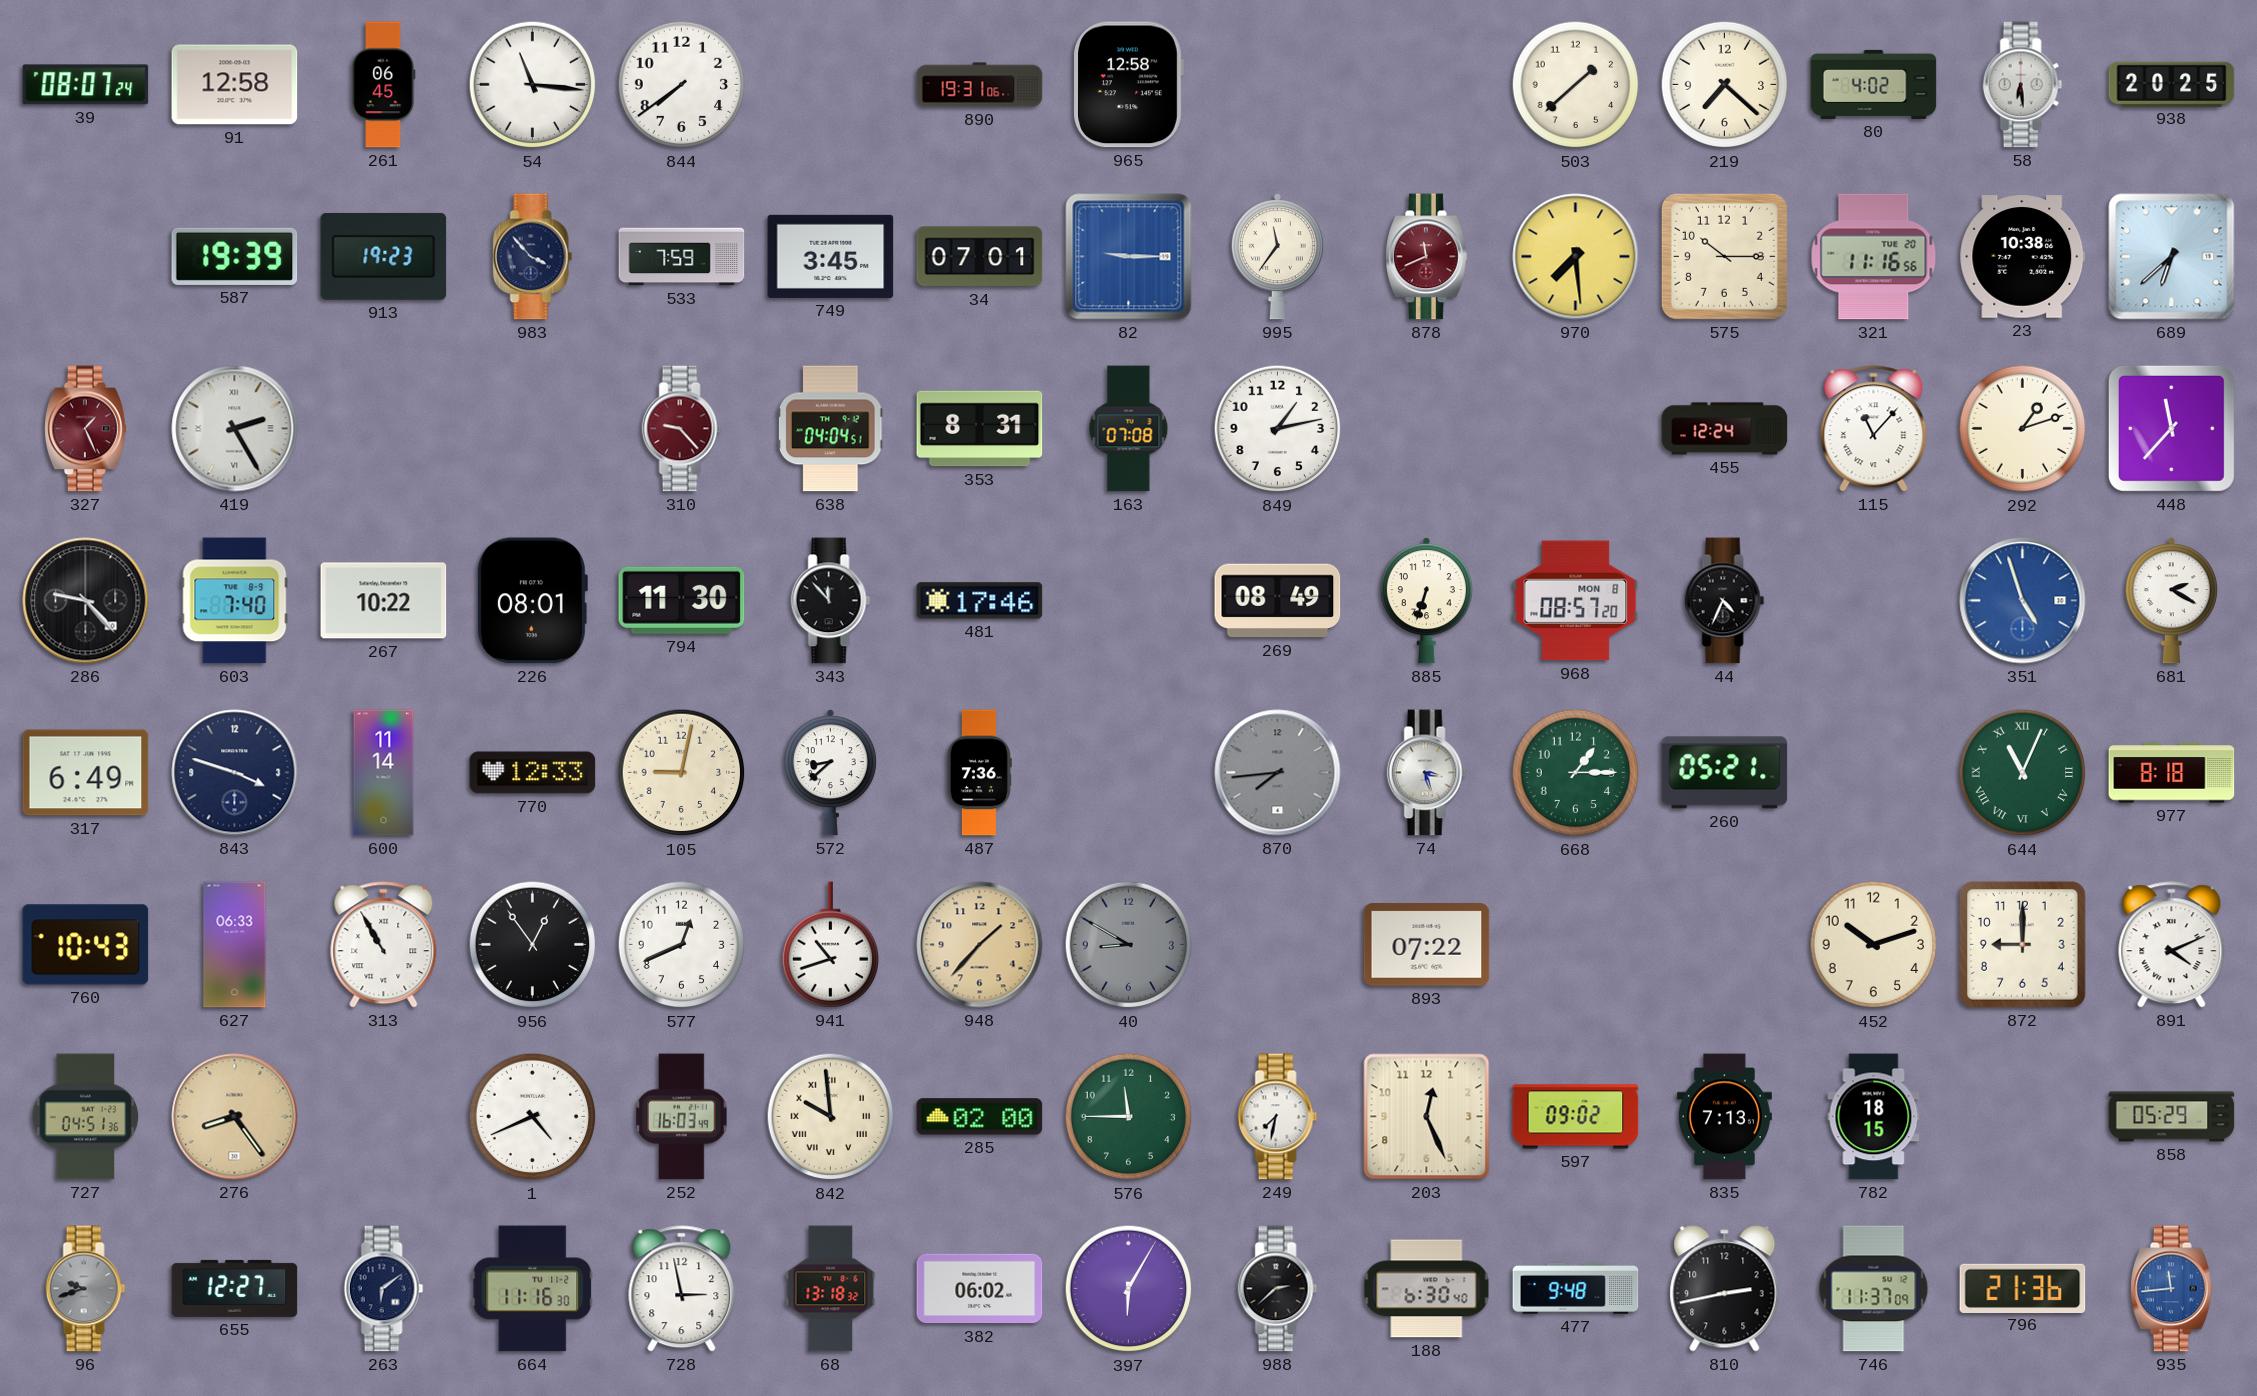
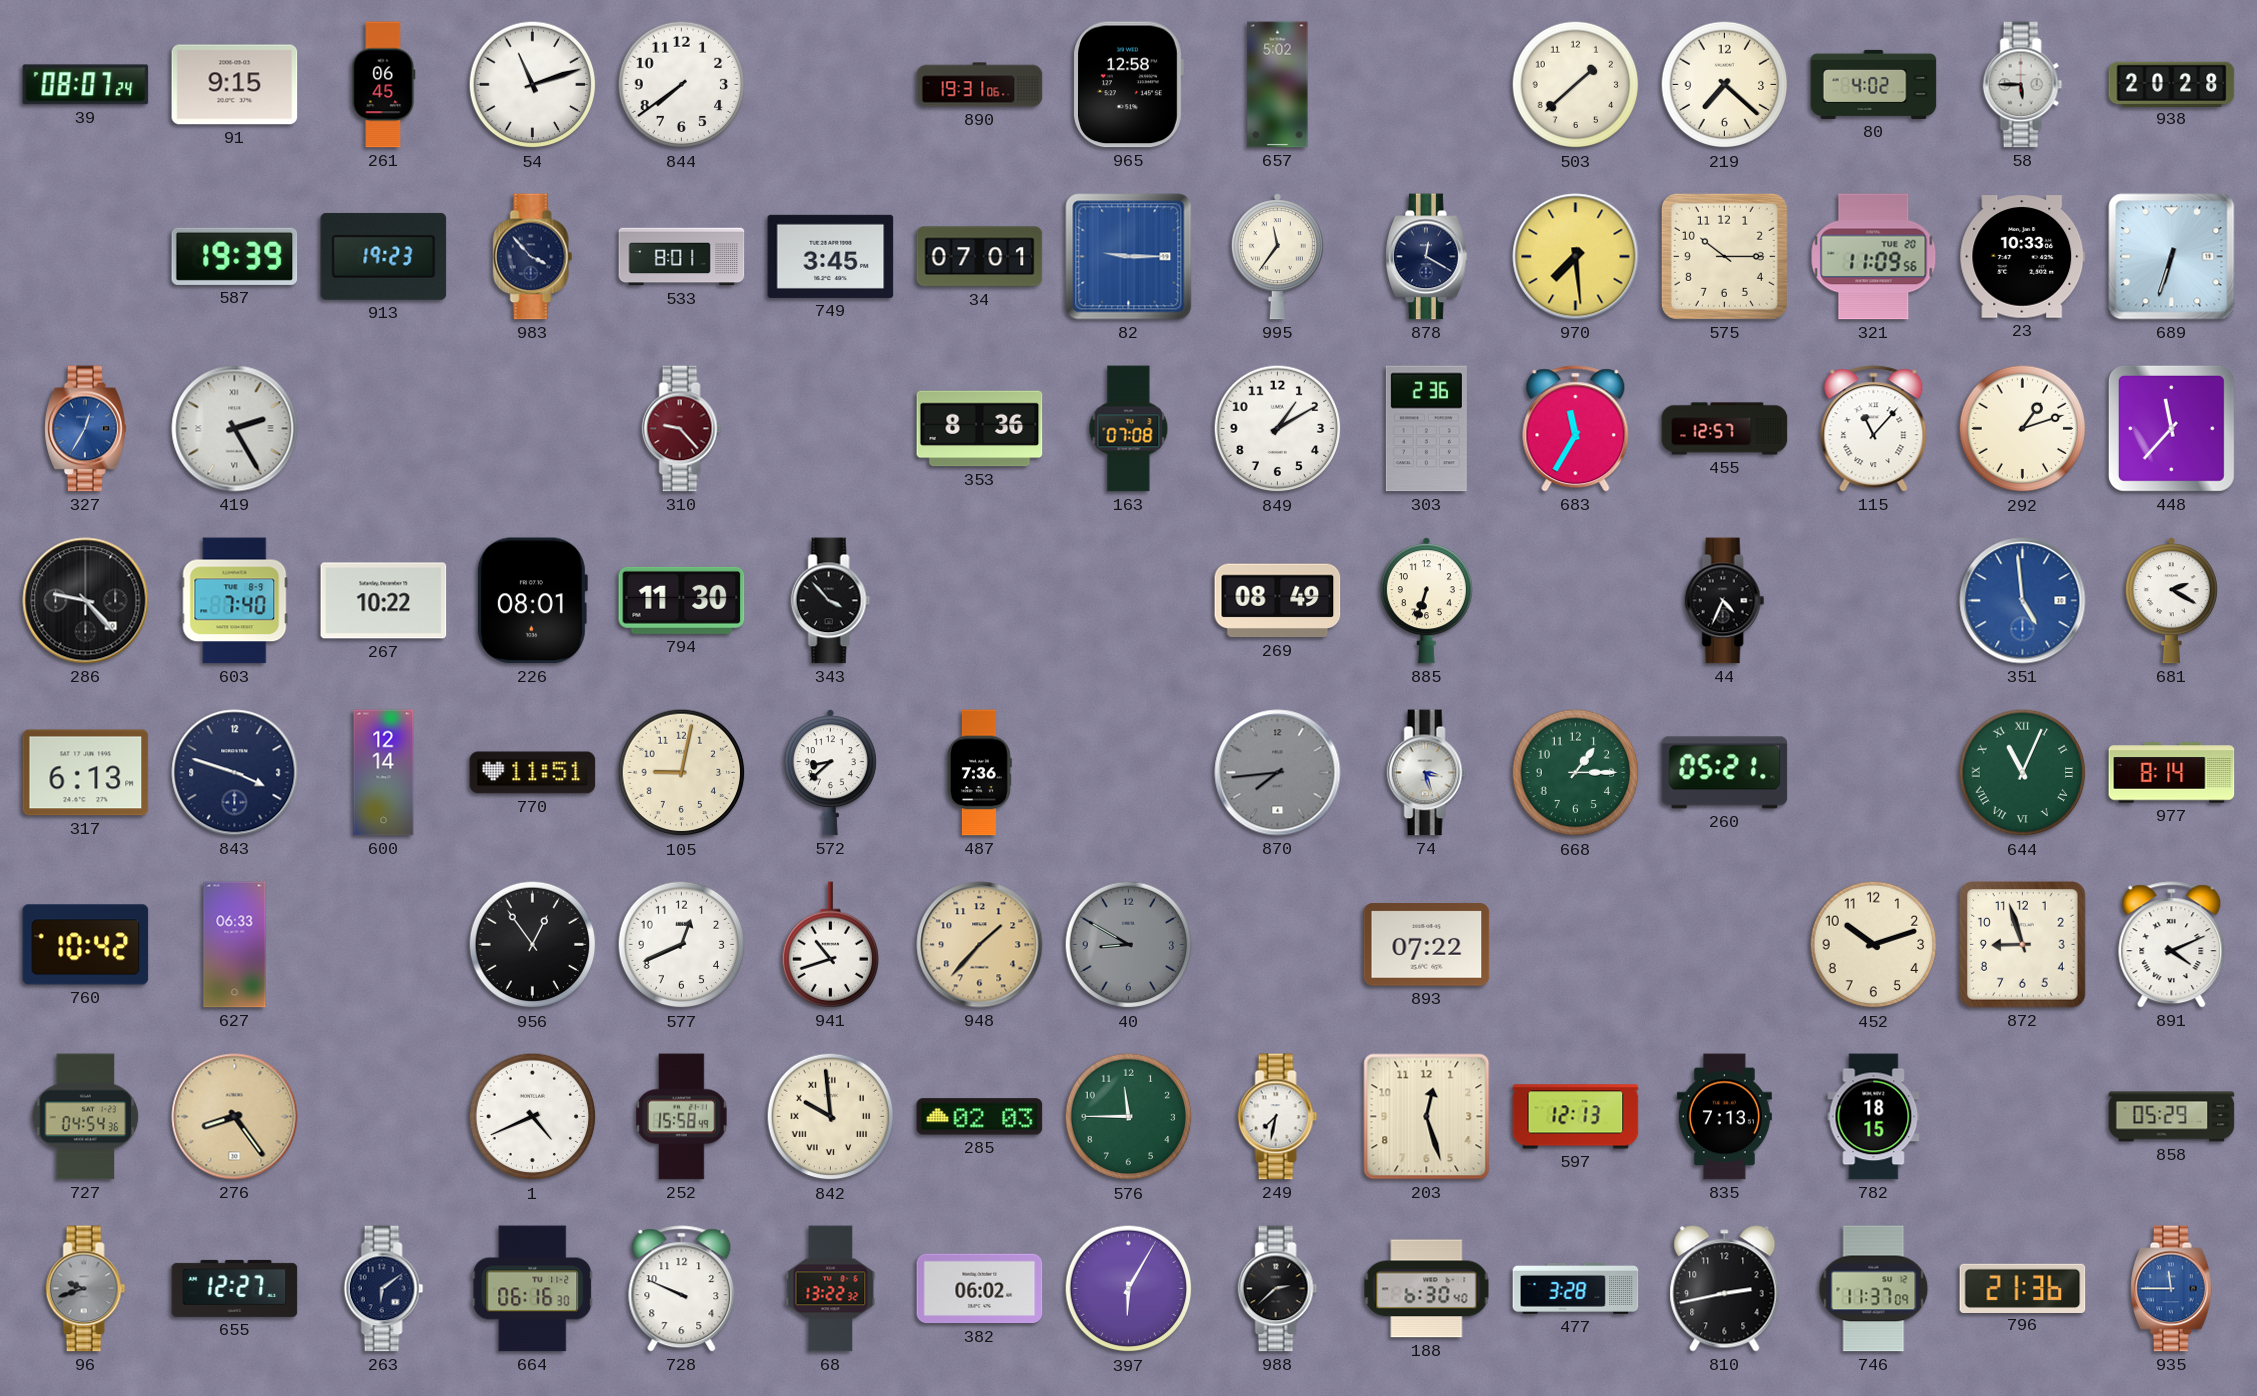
91: 12:58 -> 9:15 (235, 85)
54: 11:16 -> 11:12 (533, 85)
657: none -> 5:02 (1278, 85)
58: 6:29 -> 5:45 (2023, 85)
938: 20:25 -> 20:28 (2172, 84)
533: 7:59 -> 8:01 (682, 257)
878: 11:41 -> 12:20 (1427, 257)
878 dial: burgundy -> navy (1427, 257)
321: 11:16 -> 11:09 (1874, 257)
23: 10:38 -> 10:33 (2023, 257)
689: 6:38 -> 6:33 (2172, 257)
327: 1:26 -> 12:35 (86, 429)
327 dial: burgundy -> blue (86, 429)
638: 04:04 -> none (830, 429)
353: 8:31 -> 8:36 (980, 429)
849: 1:13 -> 1:10 (1278, 429)
303: none -> 2:36 (1426, 429)
683: none -> 11:35 (1576, 429)
455: 12:24 -> 12:57 (1725, 429)
343: 11:53 -> 3:53 (831, 601)
481: 17:46 -> none (980, 601)
968: 08:57 -> none (1576, 601)
351: 4:57 -> 4:59 (2023, 601)
317: 6:49 -> 6:13 (86, 773)
600: 11:14 -> 12:14 (384, 773)
770: 12:33 -> 11:51 (533, 773)
977: 8:18 -> 8:14 (2172, 773)
760: 10:43 -> 10:42 (86, 945)
313: 10:55 -> none (384, 945)
872: 9:00 -> 8:57 (2023, 945)
727: 04:51 -> 04:54 (86, 1117)
252: 16:03 -> 15:58 (682, 1117)
285: 02:00 -> 02:03 (980, 1117)
203: 12:26 -> 12:27 (1427, 1117)
597: 09:02 -> 12:13 (1576, 1117)
664: 11:16 -> 06:16 (533, 1289)
728: 2:58 -> 9:49 (682, 1289)
68: 13:18 -> 13:22 (831, 1289)
477: 9:48 -> 3:28 (1576, 1288)
935: 11:44 -> 11:45 (2172, 1289)
